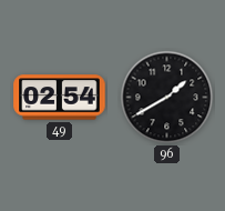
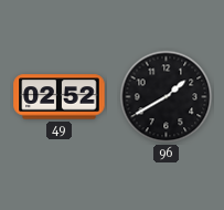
49: 02:54 -> 02:52 (60, 97)
